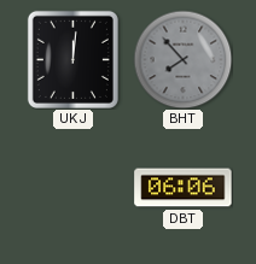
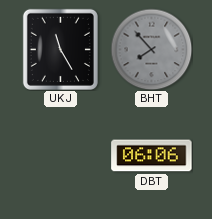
UKJ: 12:01 -> 11:25 (60, 49)
